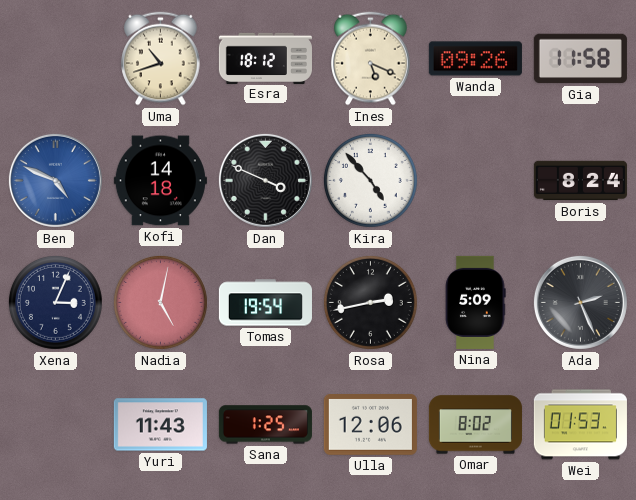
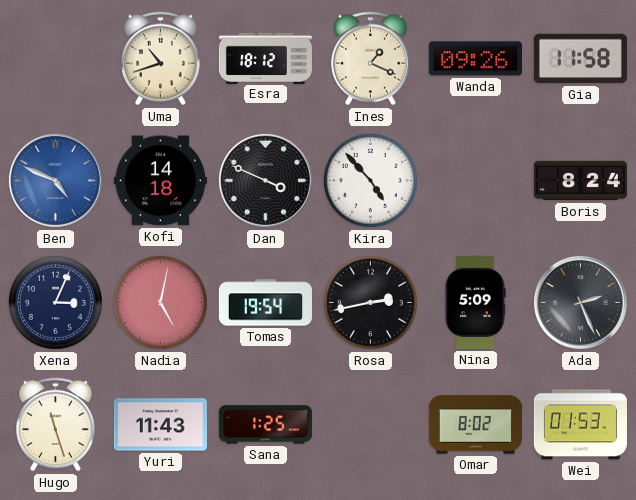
Ines: 5:19 -> 1:19 (371, 59)
Hugo: none -> 11:27 (56, 425)
Ulla: 12:06 -> none (370, 425)
